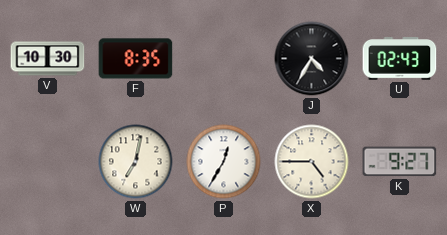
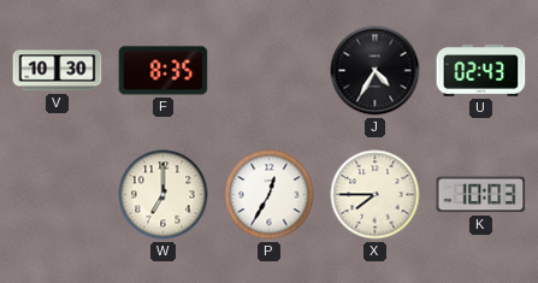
W: 7:02 -> 7:00 (164, 195)
X: 4:45 -> 7:45 (376, 195)
K: 9:27 -> 10:03 (481, 195)
